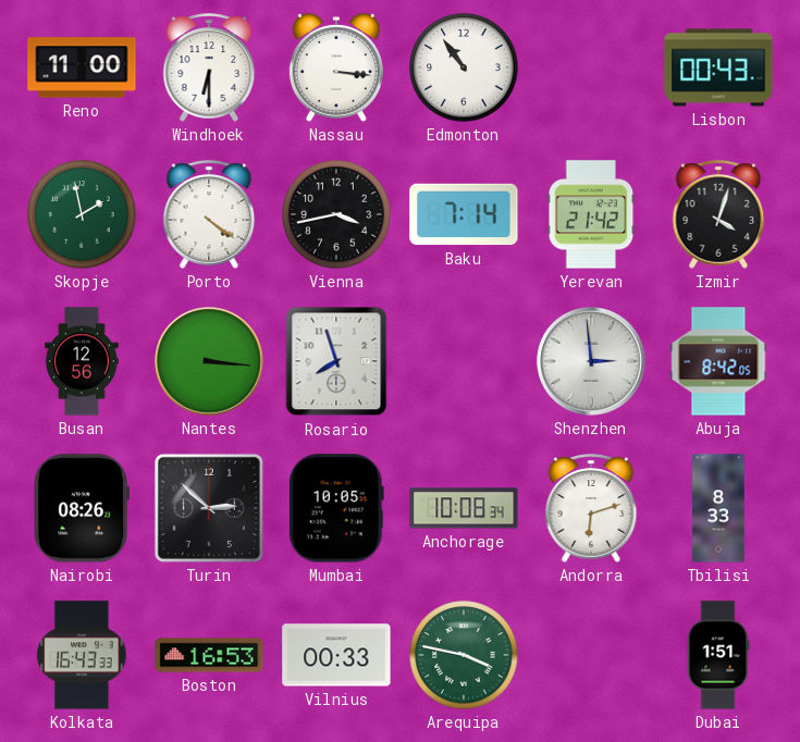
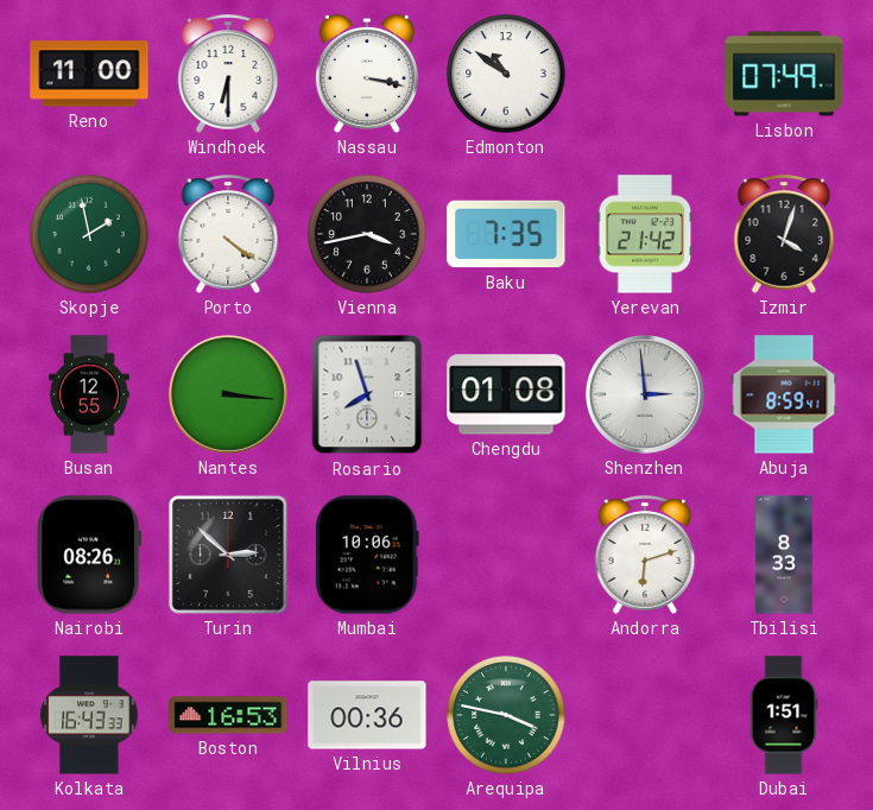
Nassau: 3:16 -> 3:17 (367, 74)
Edmonton: 10:54 -> 10:51 (506, 74)
Lisbon: 00:43 -> 07:49 (784, 74)
Baku: 7:14 -> 7:35 (506, 234)
Busan: 12:56 -> 12:55 (89, 394)
Chengdu: none -> 01:08 (506, 394)
Abuja: 8:42 -> 8:59 (784, 394)
Mumbai: 10:05 -> 10:06 (367, 555)
Anchorage: 10:08 -> none (464, 508)
Vilnius: 00:33 -> 00:36 (367, 715)
